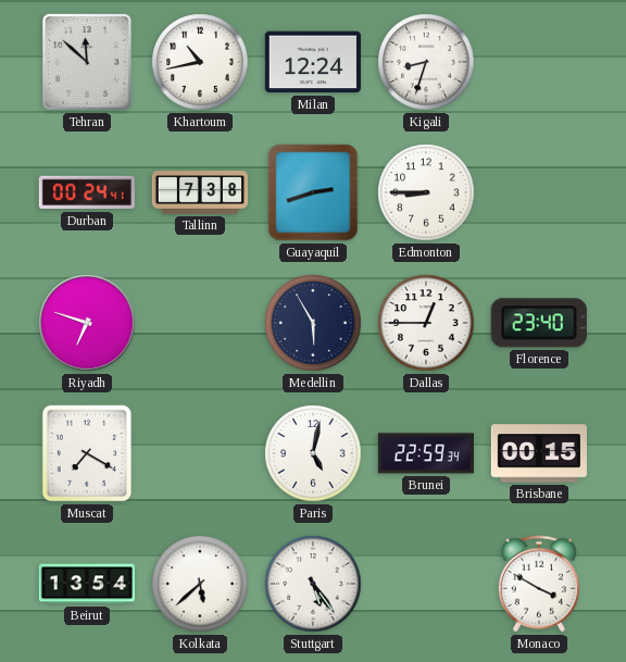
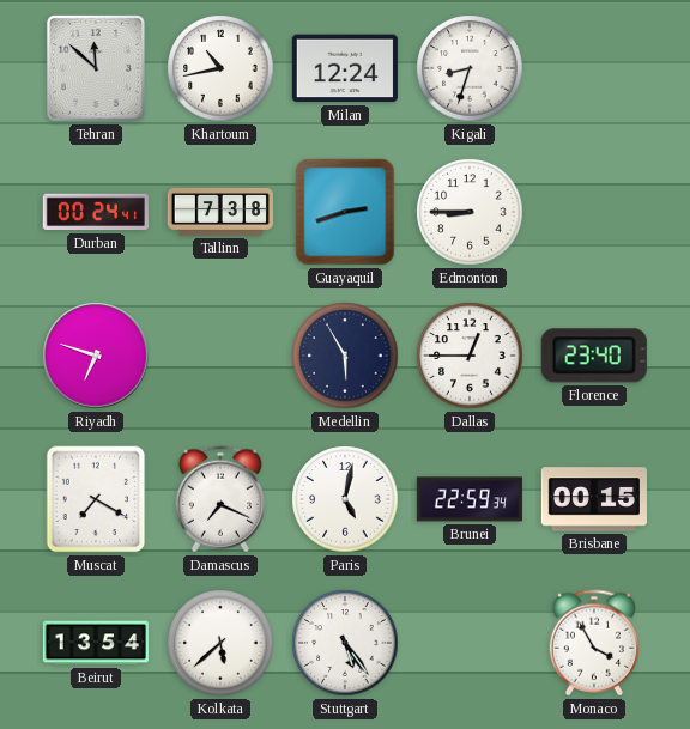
Damascus: none -> 7:19 (220, 499)
Monaco: 3:50 -> 3:55 (594, 643)
